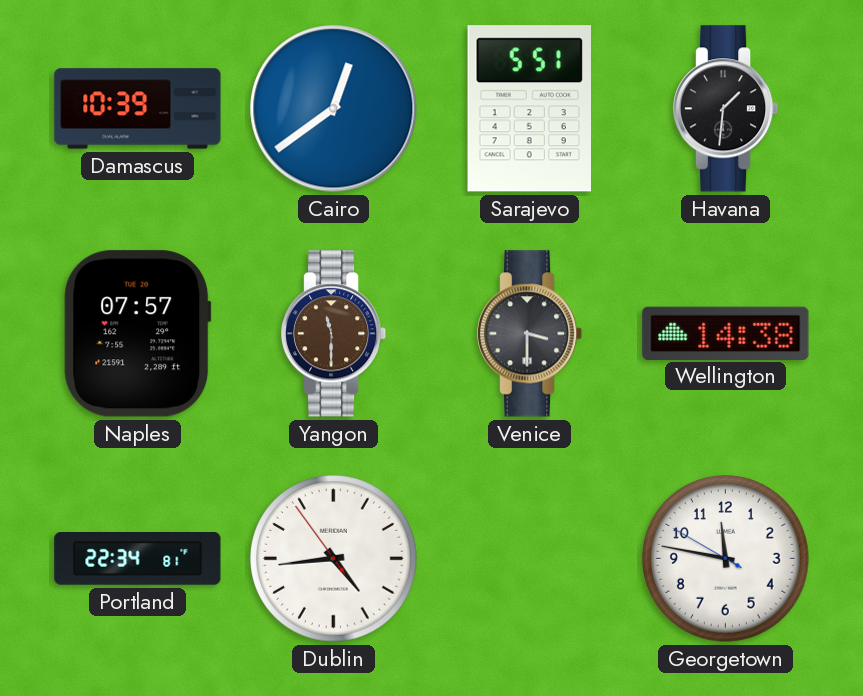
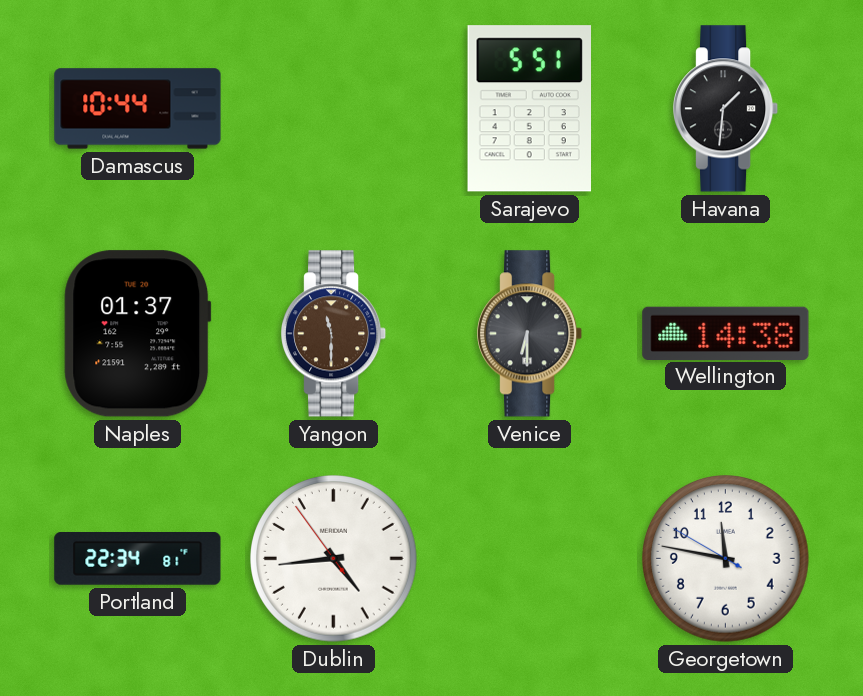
Damascus: 10:39 -> 10:44 (138, 109)
Cairo: 12:39 -> none (334, 109)
Naples: 07:57 -> 01:37 (138, 334)
Venice: 3:30 -> 6:30 (530, 334)
